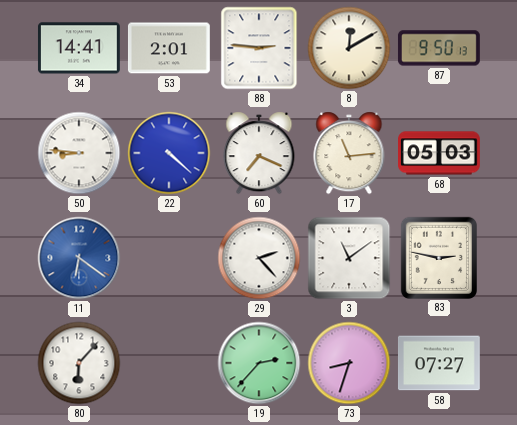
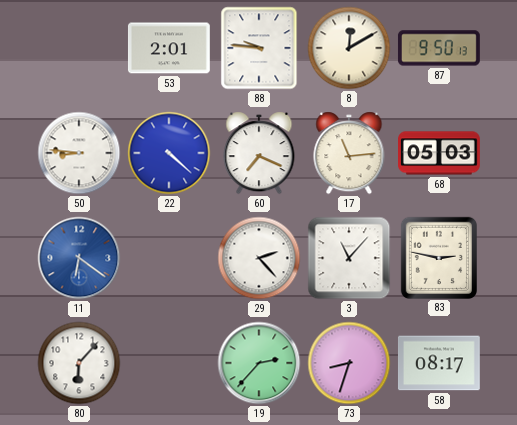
34: 14:41 -> none (79, 48)
88: 2:46 -> 9:46 (259, 48)
3: 11:09 -> 11:07 (349, 258)
58: 07:27 -> 08:17 (439, 363)
